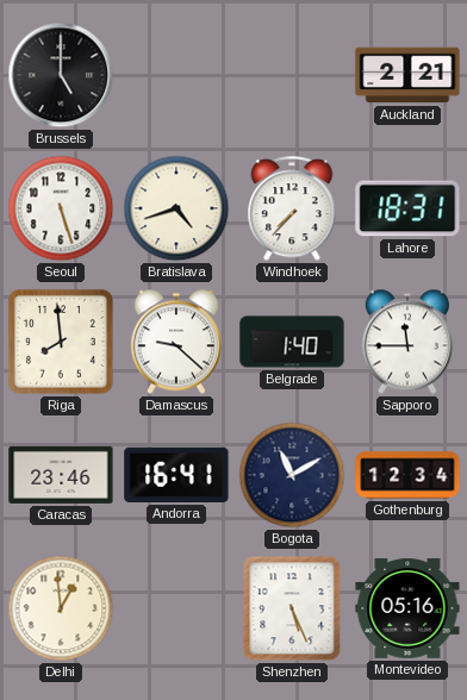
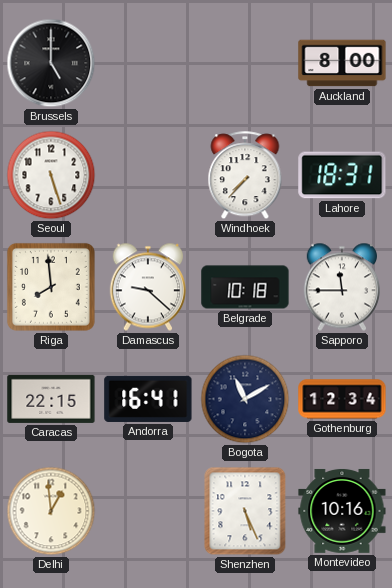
Auckland: 2:21 -> 8:00 (342, 63)
Bratislava: 4:42 -> none (176, 208)
Belgrade: 1:40 -> 10:18 (245, 287)
Caracas: 23:46 -> 22:15 (51, 399)
Montevideo: 05:16 -> 10:16 (342, 511)
